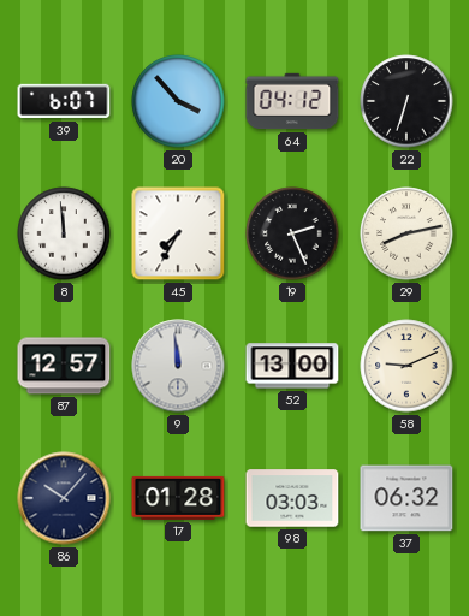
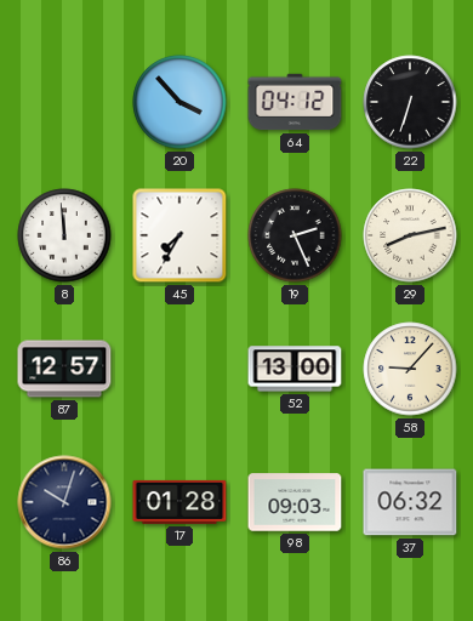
39: 6:07 -> none (64, 101)
9: 11:59 -> none (178, 366)
58: 9:11 -> 9:07 (410, 369)
86: 10:07 -> 10:03 (64, 502)
98: 03:03 -> 09:03 (295, 502)
